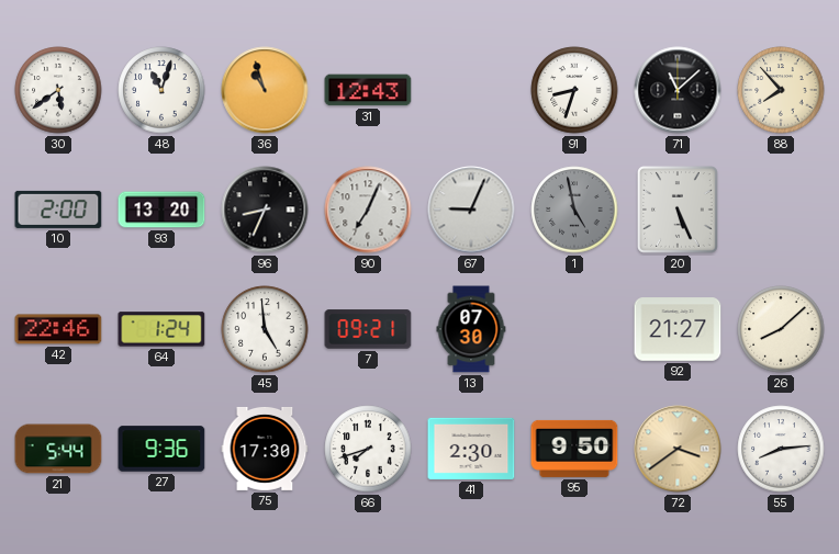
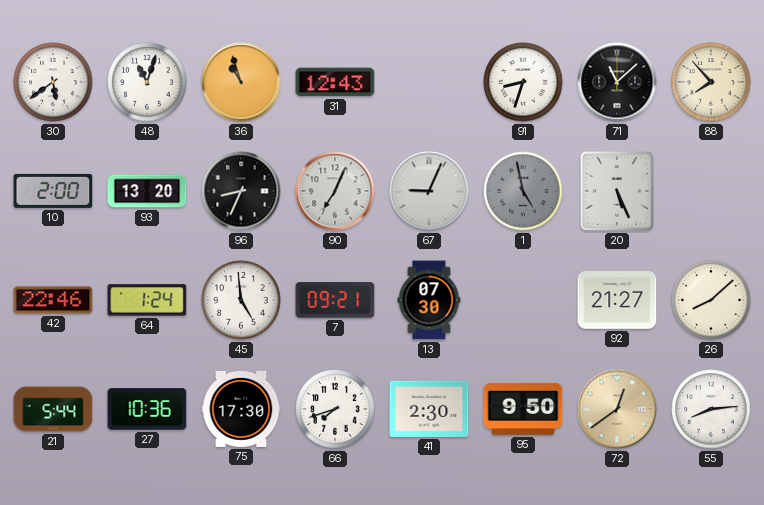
27: 9:36 -> 10:36 (147, 409)
72: 3:39 -> 12:39 (617, 409)
